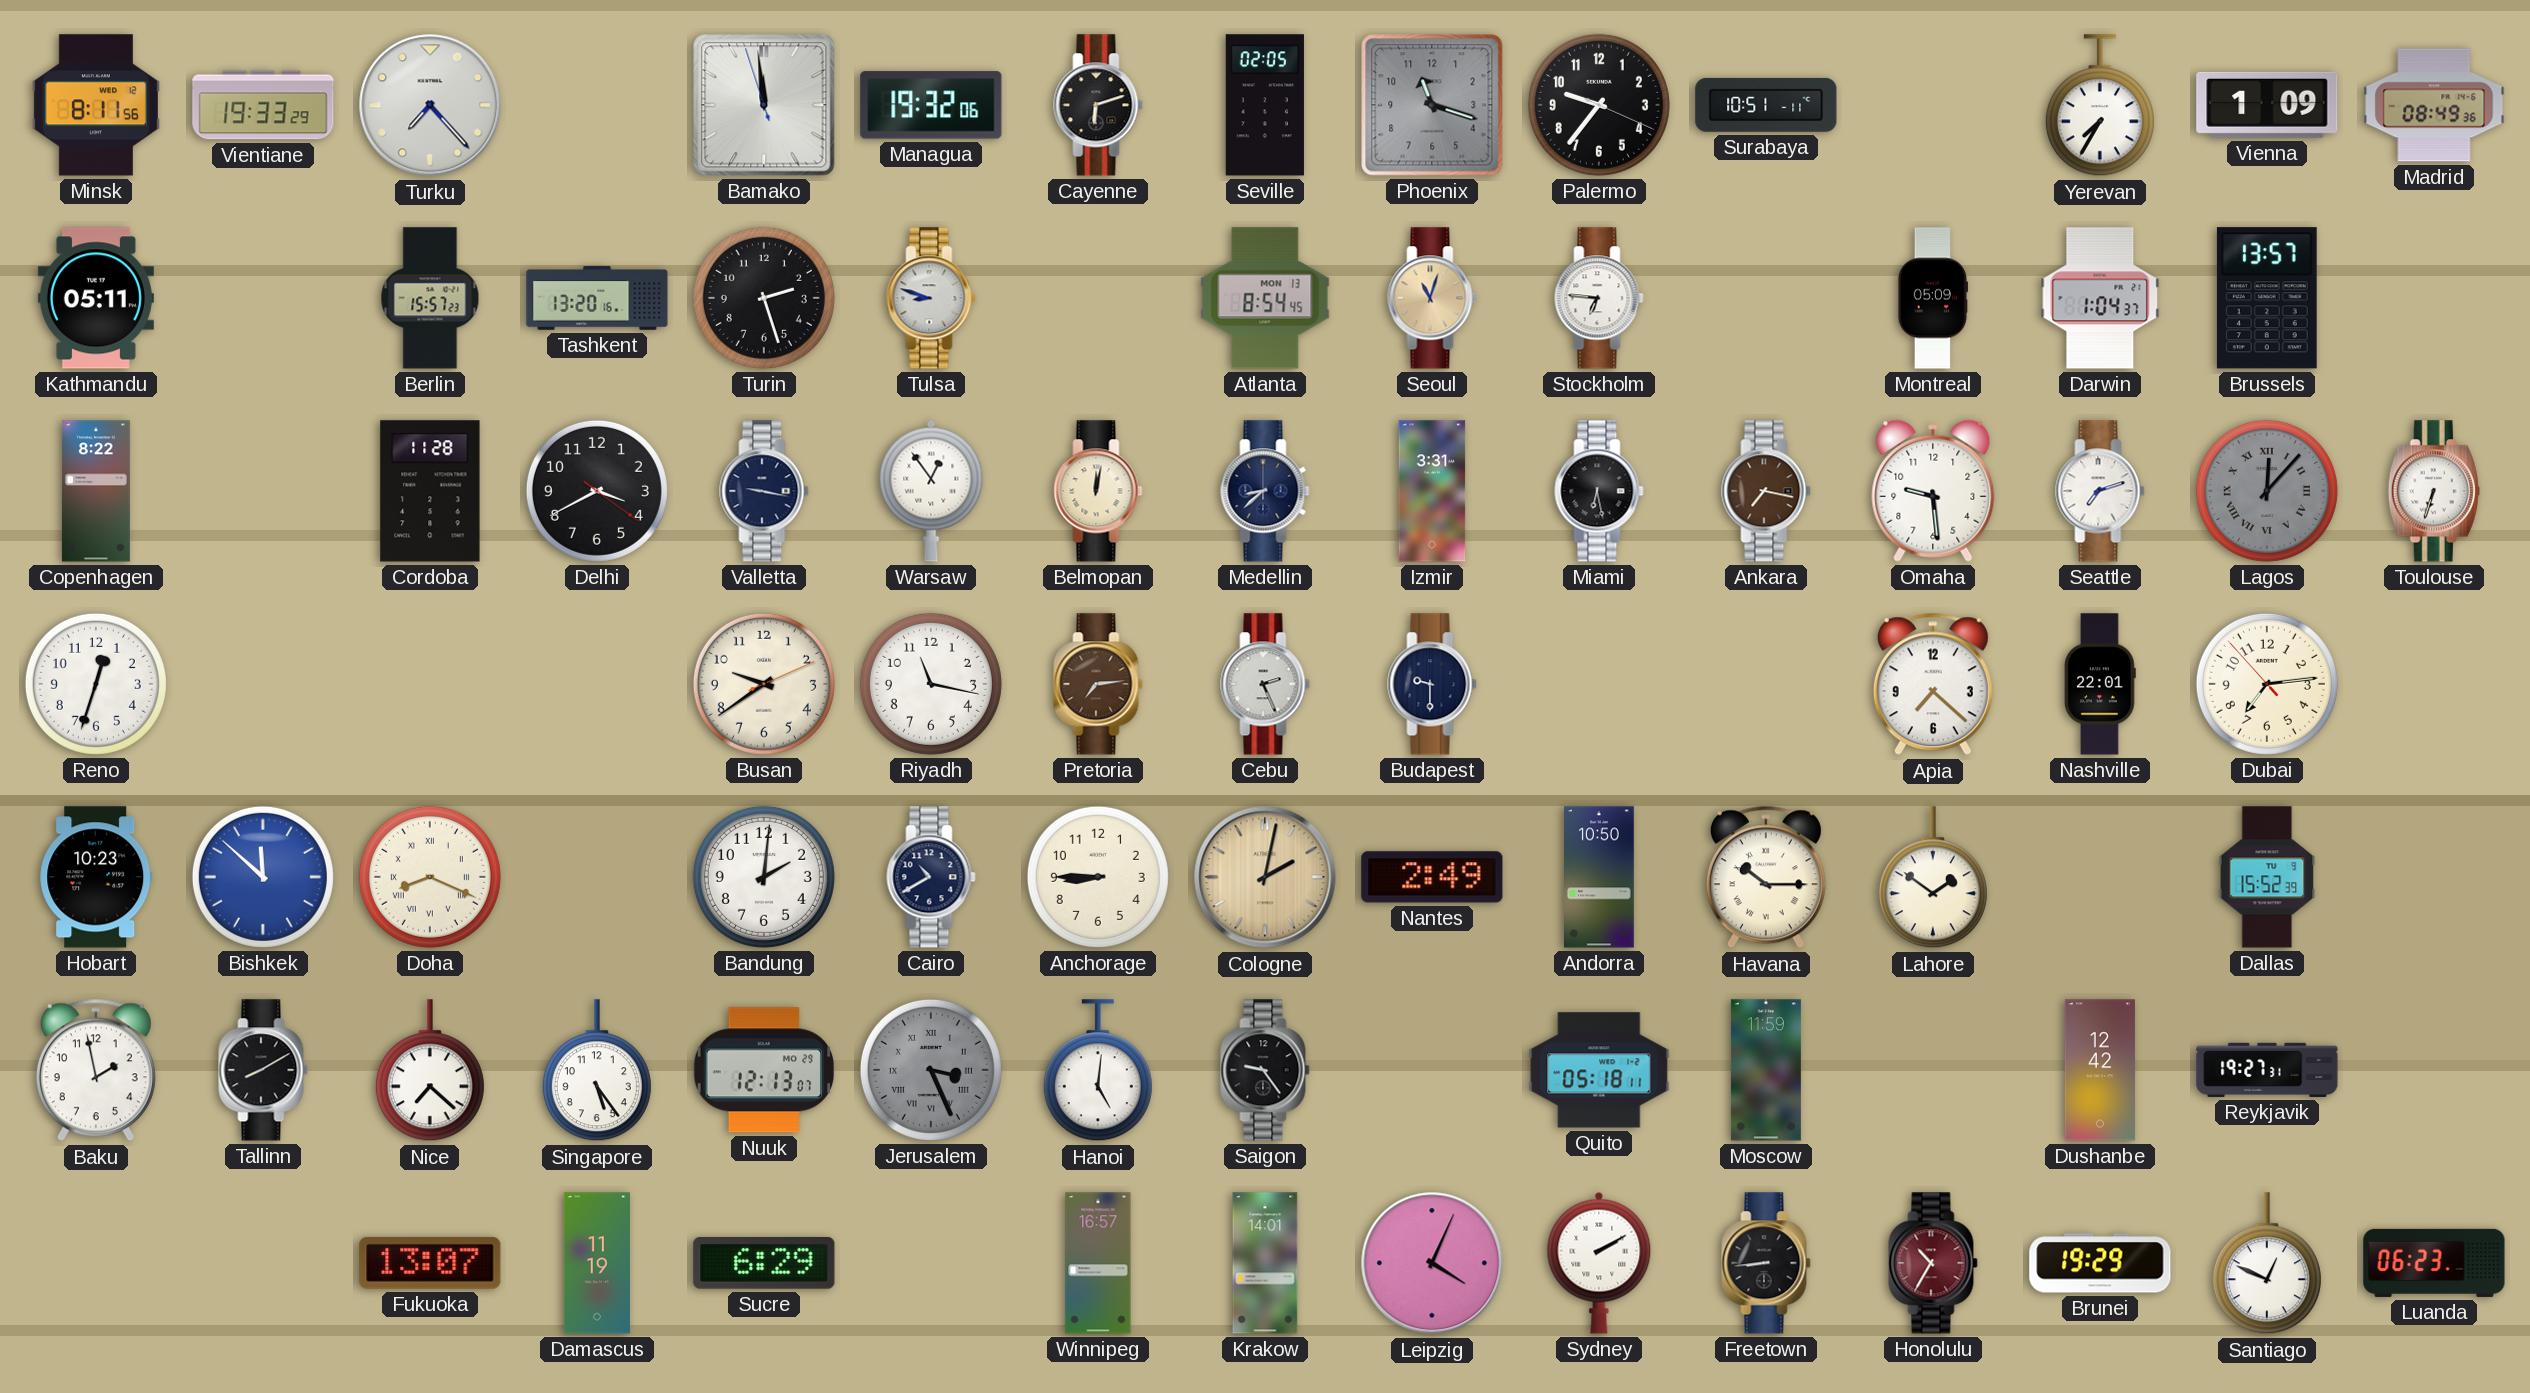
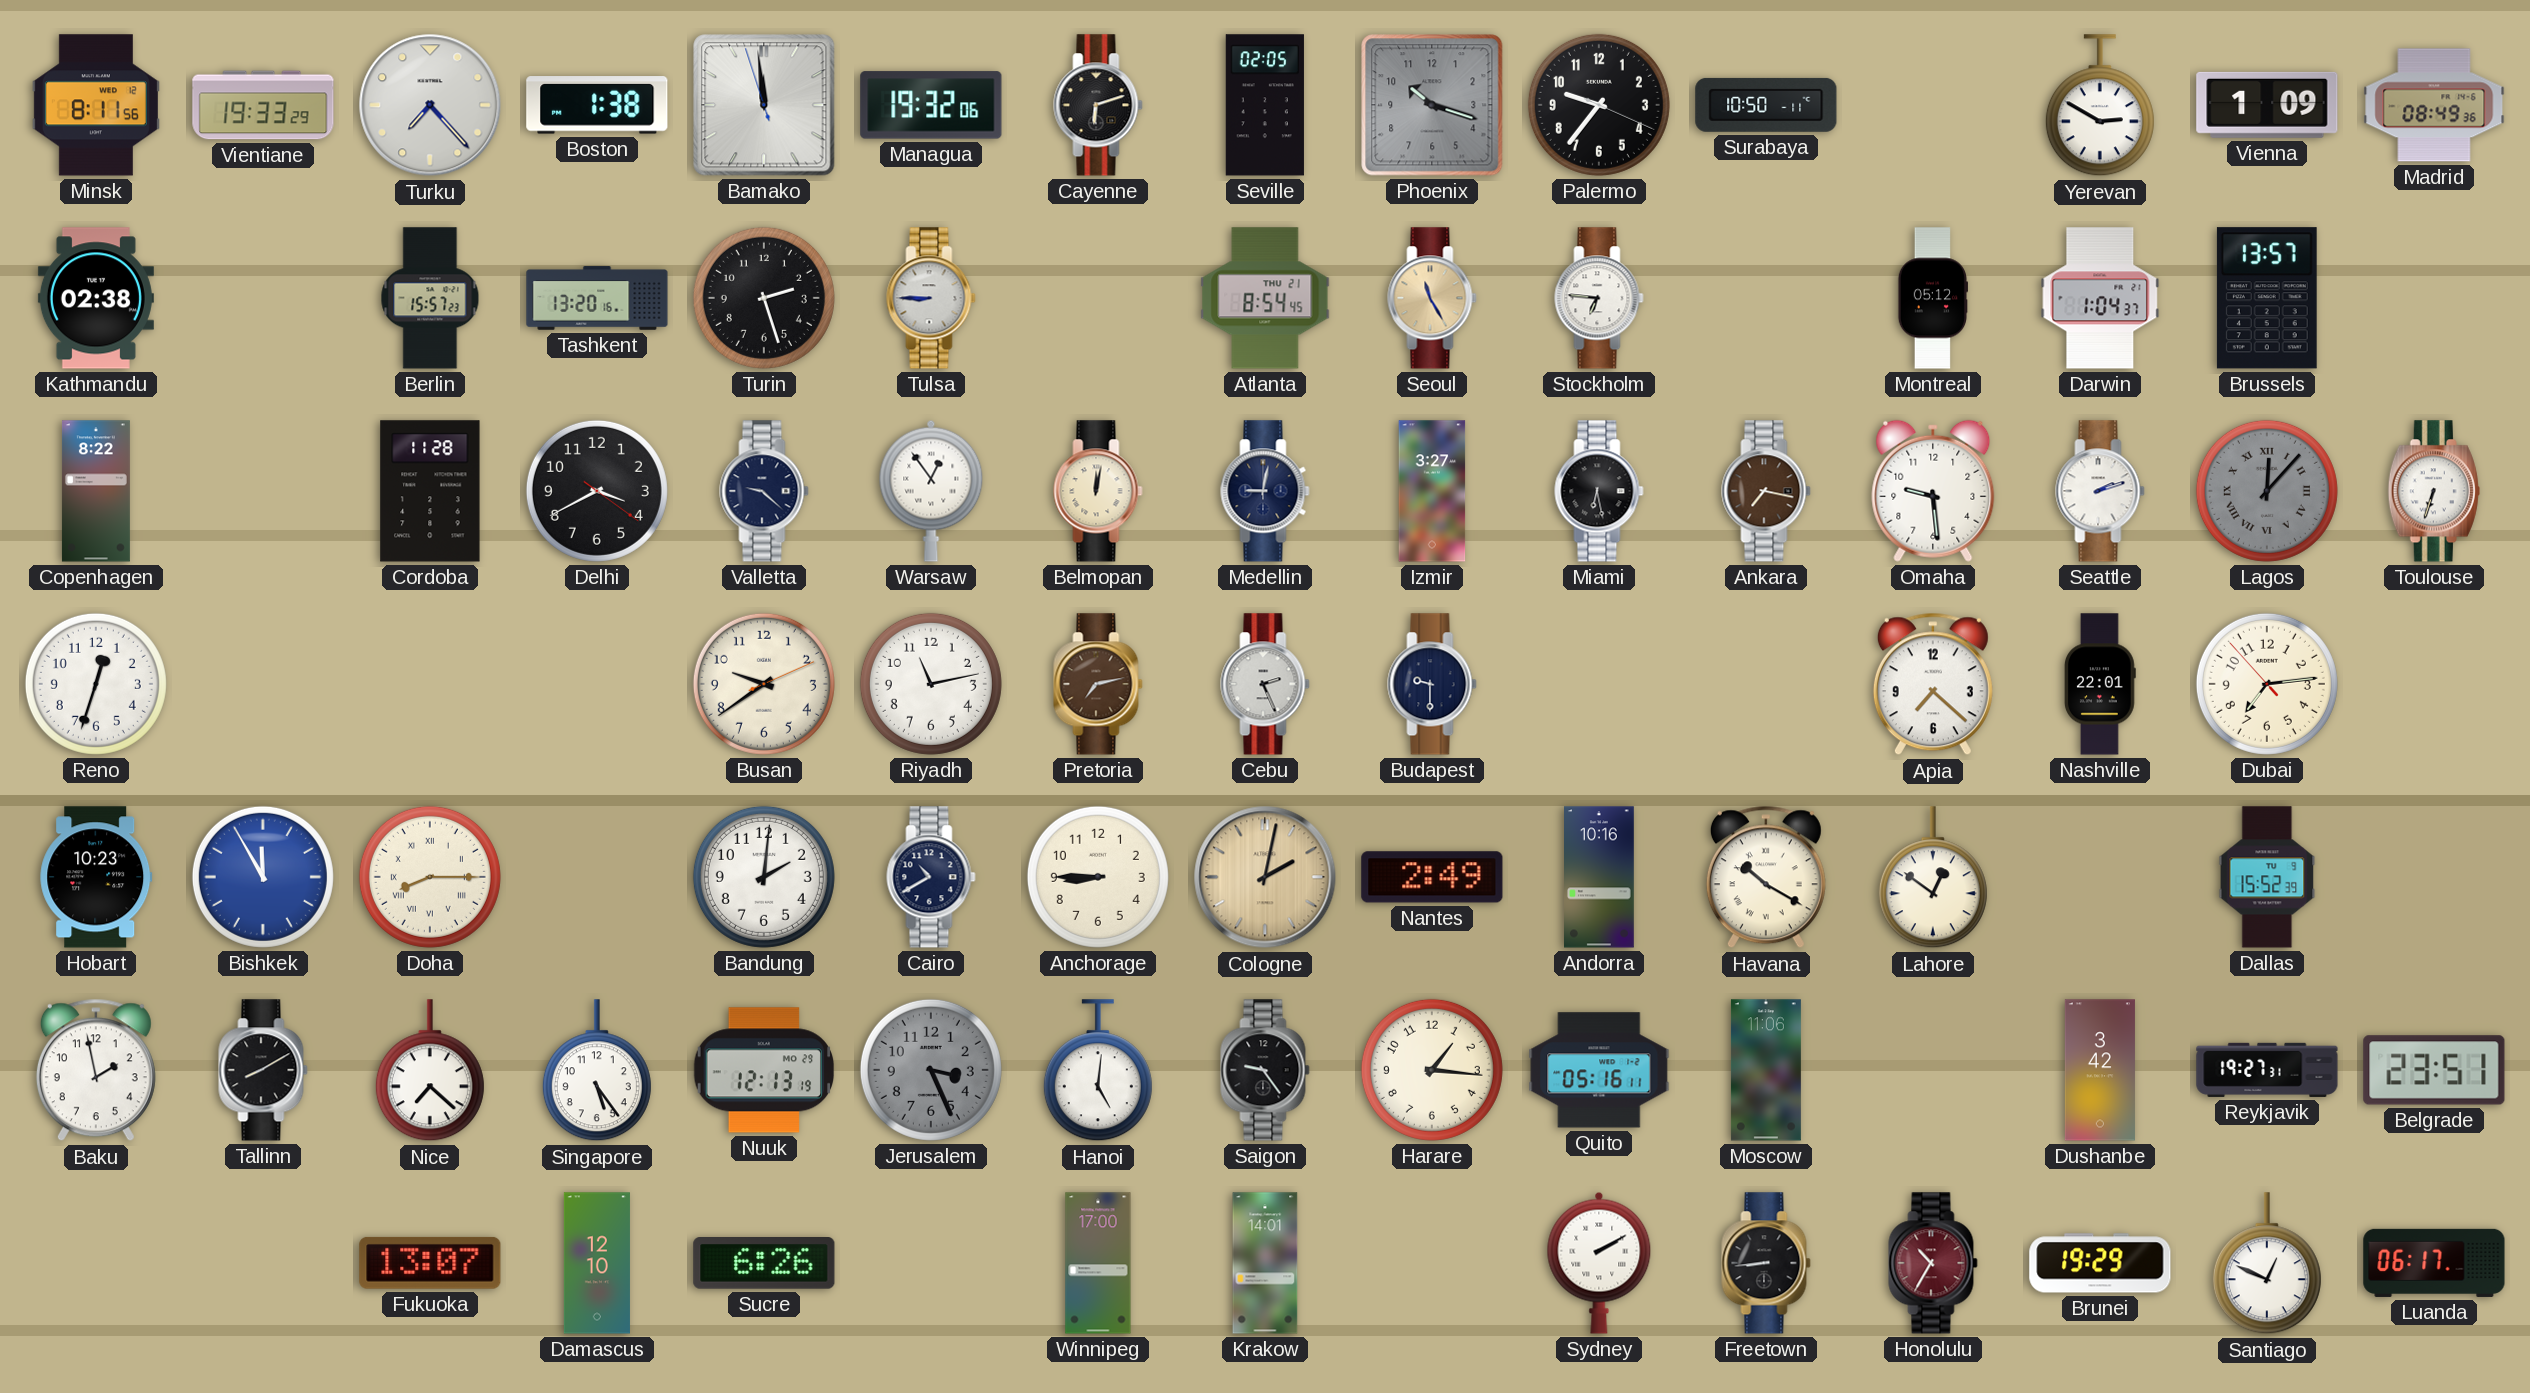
Boston: none -> 1:38 (597, 105)
Phoenix: 11:18 -> 10:18 (1432, 105)
Surabaya: 10:51 -> 10:50 (1766, 105)
Yerevan: 7:35 -> 2:50 (2100, 106)
Kathmandu: 05:11 -> 02:38 (96, 298)
Tulsa: 8:48 -> 8:45 (931, 298)
Atlanta date: MON 13 -> THU 21 (1265, 298)
Seoul: 11:03 -> 11:25 (1432, 298)
Montreal: 05:09 -> 05:12 (1932, 298)
Valletta: 9:17 -> 9:22 (764, 491)
Medellin: 8:38 -> 9:02 (1265, 491)
Izmir: 3:31 -> 3:27 (1432, 491)
Seattle: 7:12 -> 2:12 (2100, 491)
Riyadh: 11:17 -> 11:13 (931, 684)
Pretoria: 7:14 -> 7:13 (1098, 684)
Bishkek: 11:52 -> 11:55 (263, 877)
Doha: 8:19 -> 8:15 (430, 877)
Andorra: 10:50 -> 10:16 (1600, 877)
Havana: 10:15 -> 10:20 (1766, 877)
Lahore: 1:51 -> 12:51 (1933, 878)
Nuuk: 12:13:07 -> 12:13:19 (764, 1070)
Jerusalem numerals: Roman -> Arabic (931, 1070)
Harare: none -> 1:16 (1432, 1070)
Quito: 05:18 -> 05:16 (1599, 1070)
Moscow: 11:59 -> 11:06 (1766, 1070)
Dushanbe: 12:42 -> 3:42 (2100, 1070)
Belgrade: none -> 23:51 (2434, 1070)
Damascus: 11:19 -> 12:10 (597, 1263)
Sucre: 6:29 -> 6:26 (764, 1264)
Winnipeg: 16:57 -> 17:00 (1098, 1263)
Leipzig: 4:04 -> none (1432, 1263)
Luanda: 06:23 -> 06:17 (2434, 1263)
